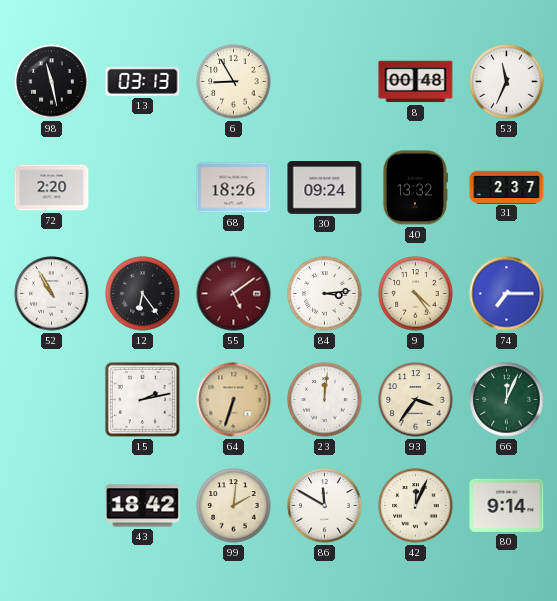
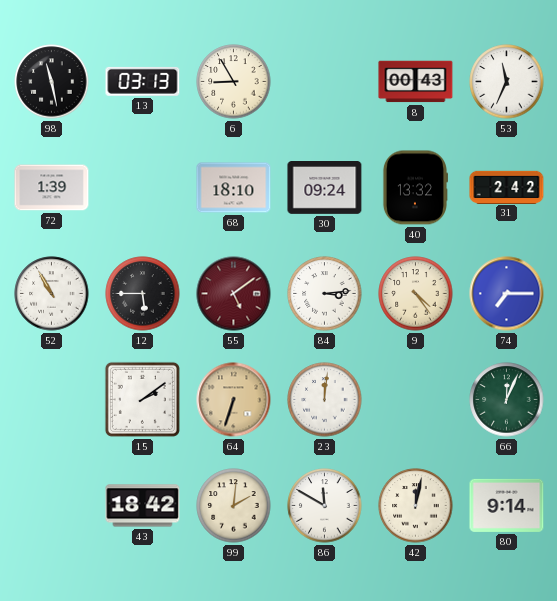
8: 00:48 -> 00:43 (416, 82)
72: 2:20 -> 1:39 (52, 188)
68: 18:26 -> 18:10 (234, 188)
31: 2:37 -> 2:42 (507, 187)
12: 6:24 -> 5:45 (143, 294)
15: 2:13 -> 2:09 (142, 399)
93: 3:36 -> none (416, 400)
42: 12:04 -> 12:02 (416, 506)
